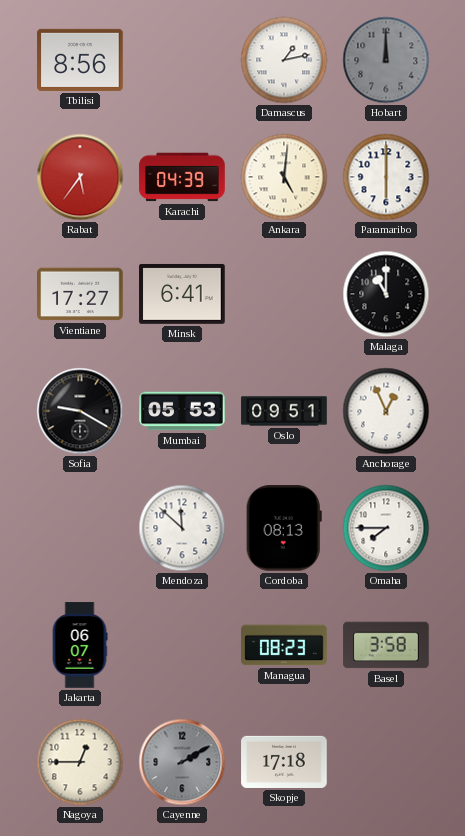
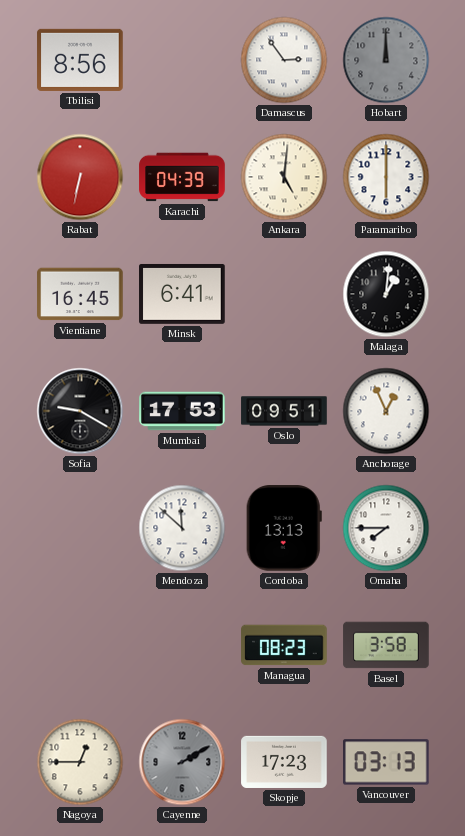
Damascus: 1:13 -> 2:54 (284, 60)
Rabat: 5:36 -> 6:32 (80, 177)
Vientiane: 17:27 -> 16:45 (80, 294)
Malaga: 11:00 -> 1:01 (386, 294)
Mumbai: 05:53 -> 17:53 (182, 411)
Cordoba: 08:13 -> 13:13 (284, 528)
Jakarta: 06:07 -> none (80, 645)
Skopje: 17:18 -> 17:23 (284, 762)
Vancouver: none -> 03:13 (386, 762)
